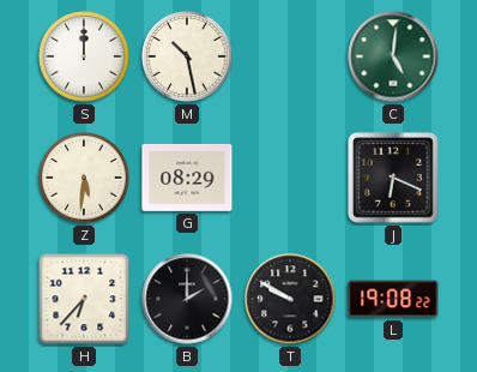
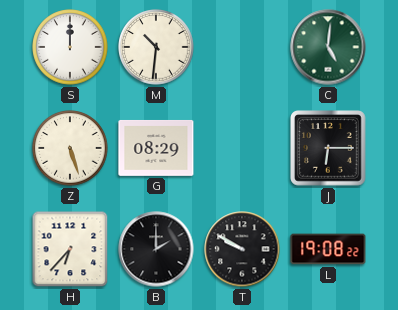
M: 10:28 -> 10:31 (156, 47)
Z: 5:31 -> 5:27 (70, 148)
J: 6:19 -> 6:15 (328, 148)
